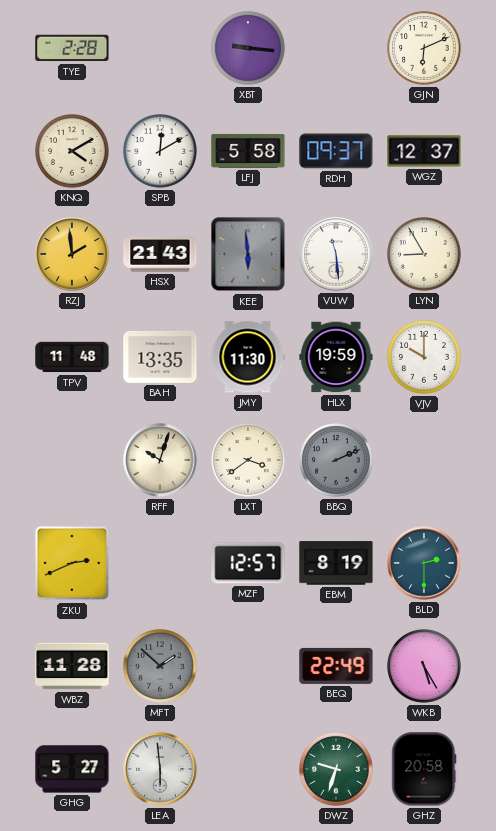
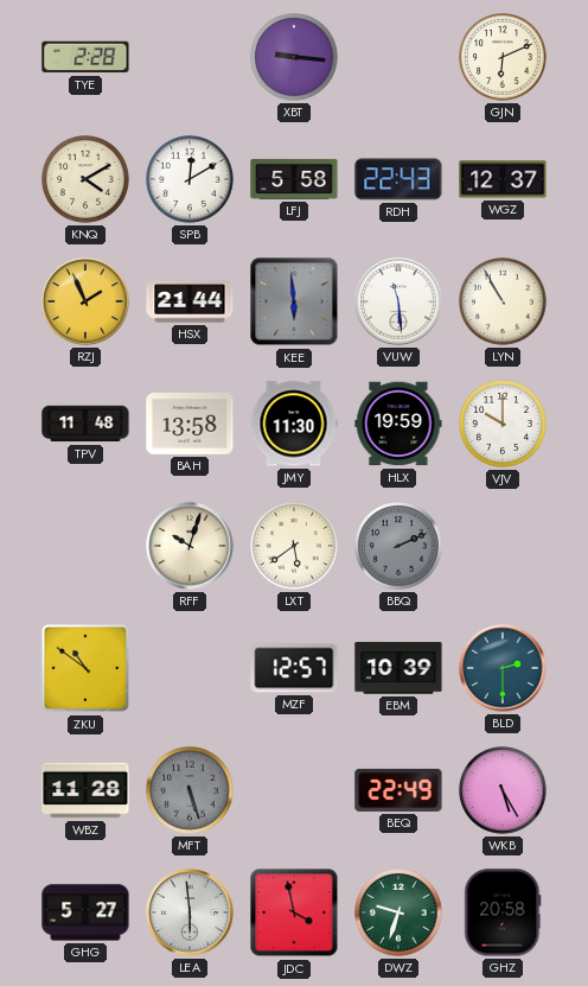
RDH: 09:37 -> 22:43 (398, 179)
RZJ: 1:59 -> 1:56 (85, 301)
HSX: 21:43 -> 21:44 (190, 301)
LYN: 8:55 -> 10:55 (504, 303)
BAH: 13:35 -> 13:58 (190, 424)
LXT: 3:39 -> 5:39 (295, 547)
ZKU: 2:41 -> 10:51 (85, 668)
EBM: 8:19 -> 10:39 (398, 668)
MFT: 1:52 -> 5:27 (191, 791)
JDC: none -> 3:58 (294, 912)
